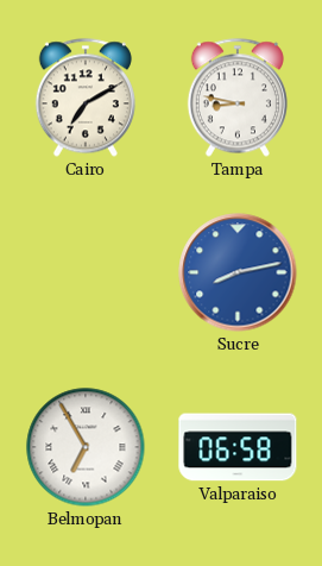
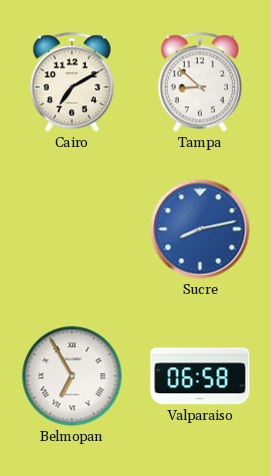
Tampa: 8:47 -> 8:52 (200, 82)
